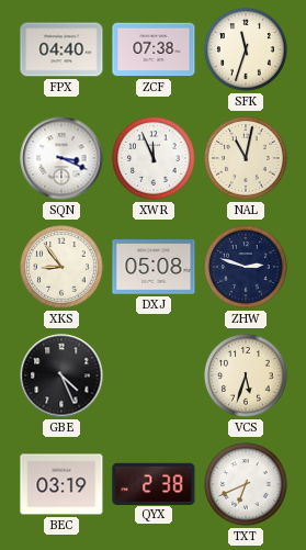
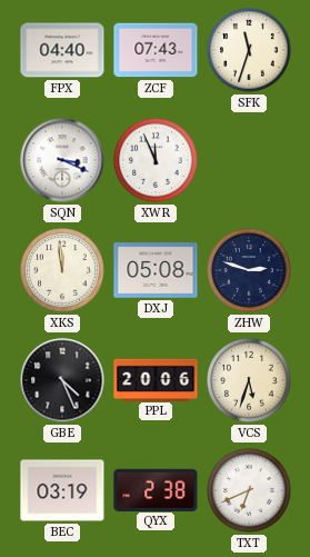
ZCF: 07:38 -> 07:43 (156, 50)
NAL: 11:02 -> none (246, 158)
XKS: 8:54 -> 11:59 (62, 270)
PPL: none -> 20:06 (156, 379)
